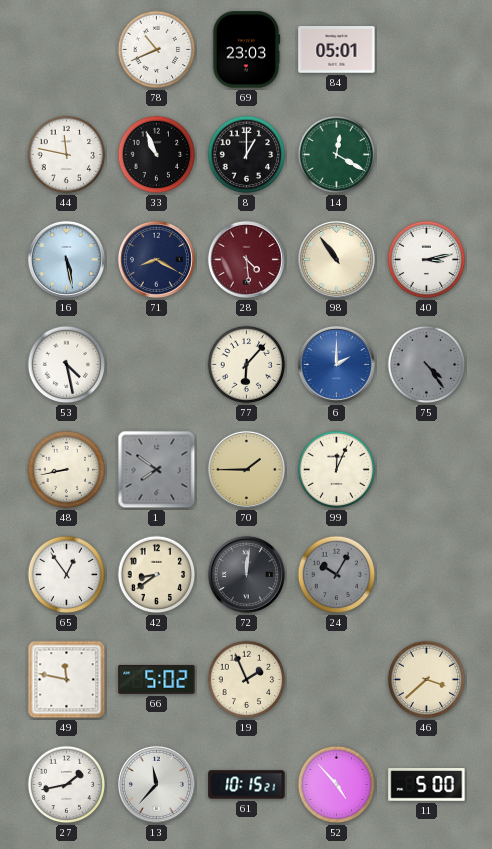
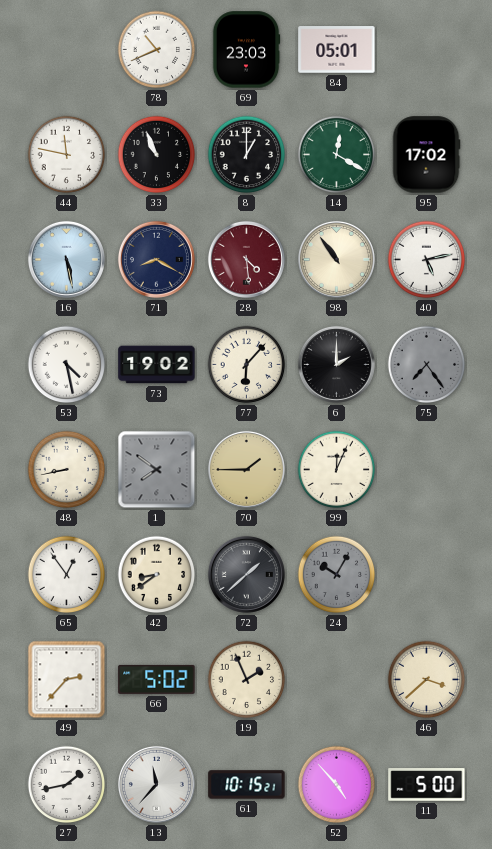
95: none -> 17:02 (426, 155)
40: 3:13 -> 5:13 (427, 260)
73: none -> 19:02 (157, 365)
6 dial: blue -> black (336, 364)
75: 4:24 -> 7:24 (427, 365)
72: 12:01 -> 1:38 (246, 574)
49: 11:47 -> 2:37 (67, 680)
